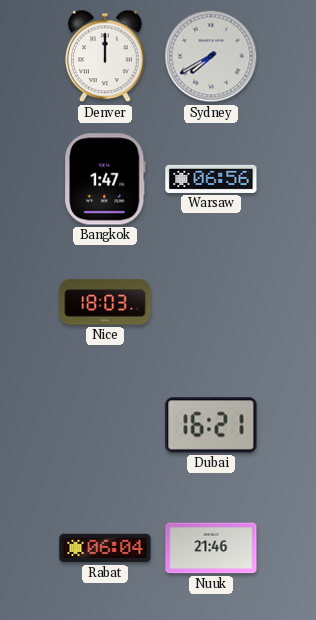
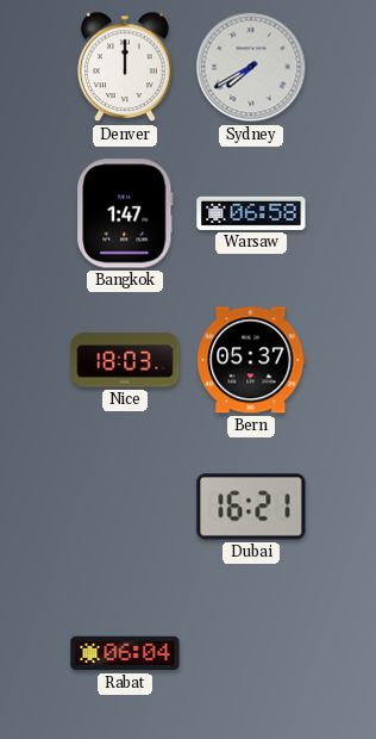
Warsaw: 06:56 -> 06:58 (251, 213)
Bern: none -> 05:37 (251, 360)
Nuuk: 21:46 -> none (211, 548)
